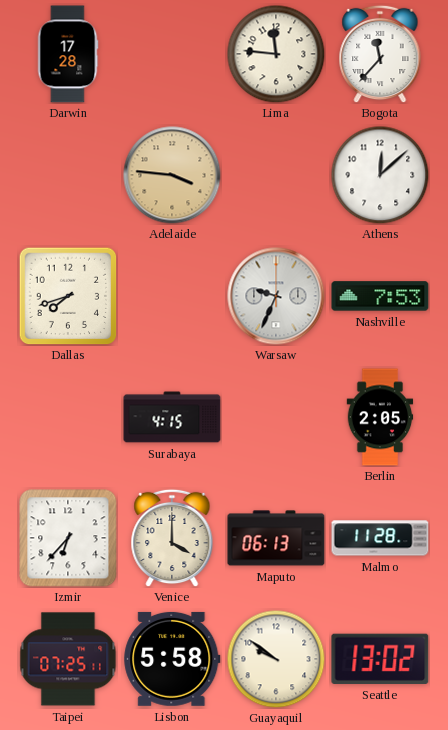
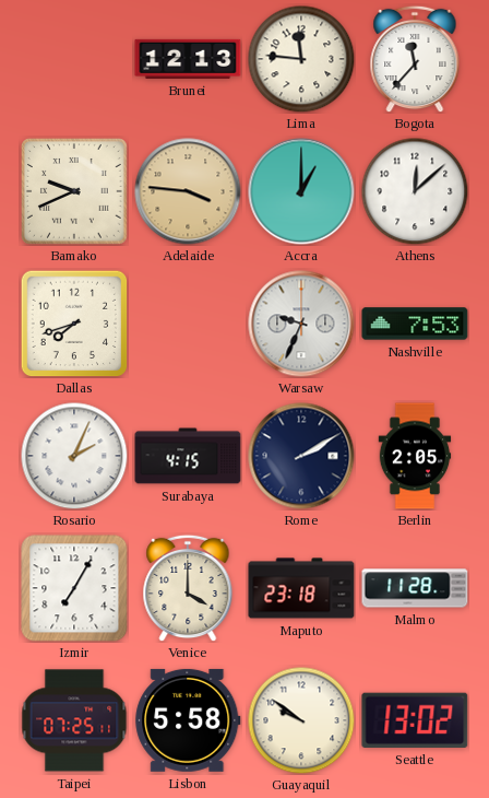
Darwin: 17:28 -> none (68, 54)
Brunei: none -> 12:13 (188, 59)
Bamako: none -> 9:41 (74, 191)
Accra: none -> 1:00 (301, 191)
Rosario: none -> 2:04 (74, 456)
Rome: none -> 2:10 (301, 456)
Izmir: 6:37 -> 7:05 (74, 588)
Maputo: 06:13 -> 23:18 (301, 588)
